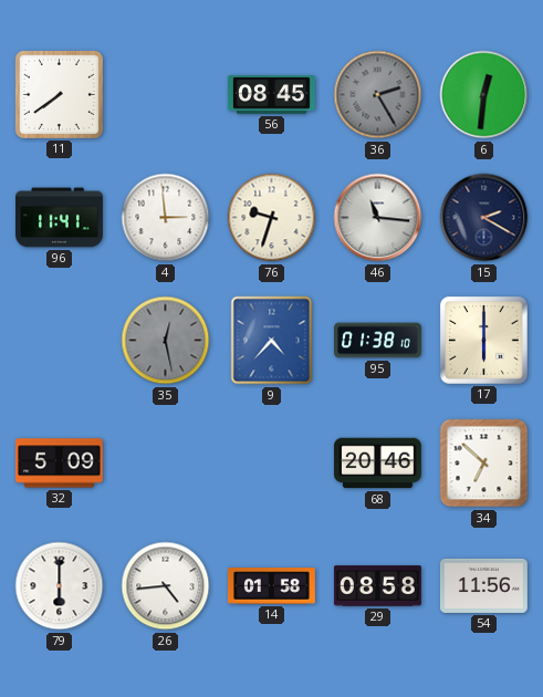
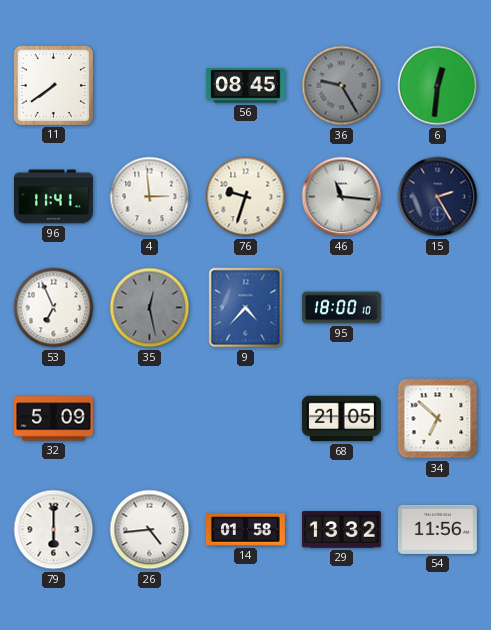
36: 2:25 -> 9:25 (342, 86)
15: 2:20 -> 2:25 (438, 197)
53: none -> 6:56 (54, 308)
95: 01:38 -> 18:00 (342, 308)
17: 6:00 -> none (483, 340)
68: 20:46 -> 21:05 (341, 419)
29: 08:58 -> 13:32 (341, 530)
